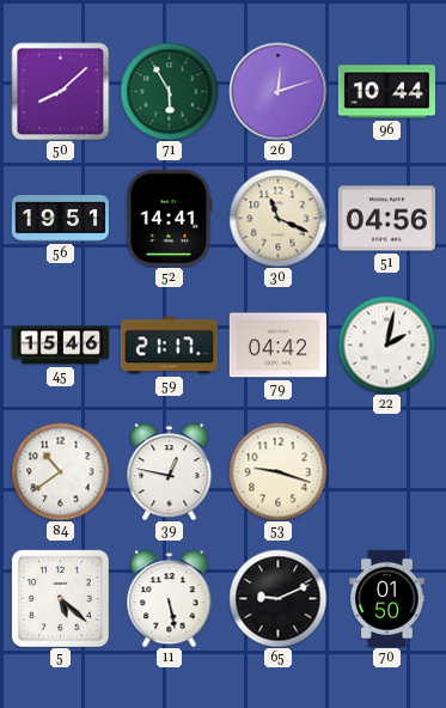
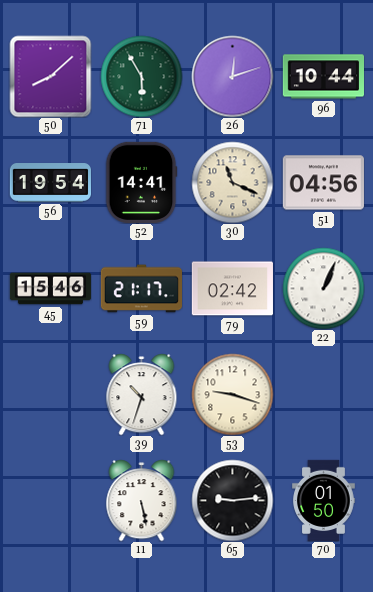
56: 19:51 -> 19:54 (50, 183)
79: 04:42 -> 02:42 (232, 289)
22: 2:02 -> 1:04 (323, 288)
84: 10:39 -> none (60, 471)
39: 12:47 -> 10:33 (142, 394)
5: 5:22 -> none (60, 598)
65: 9:11 -> 9:14 (232, 500)
